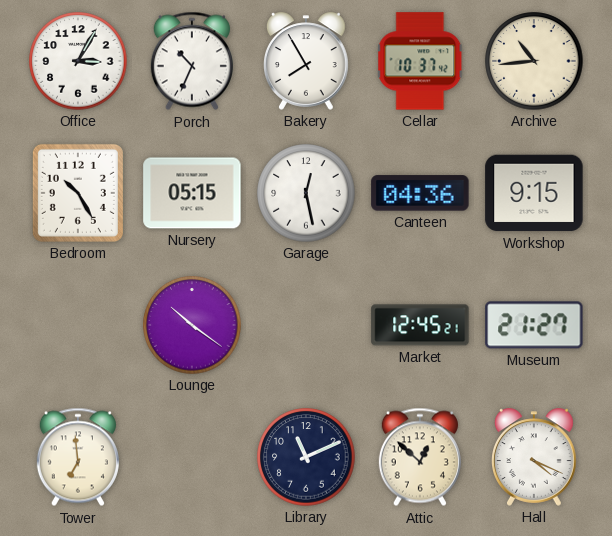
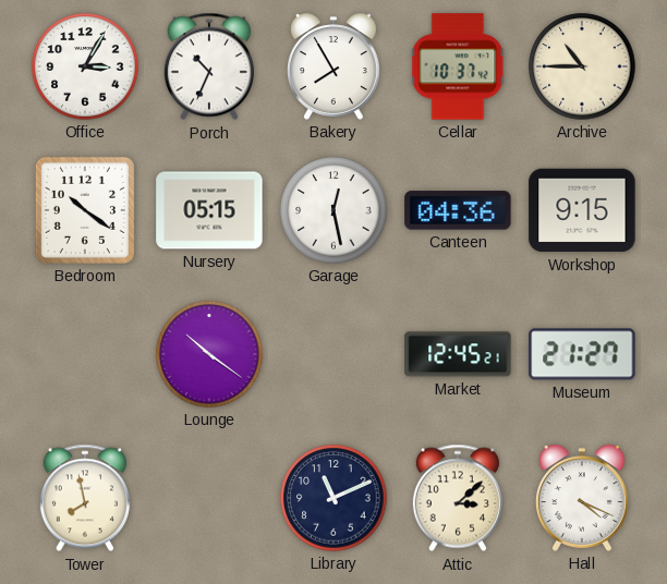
Archive: 10:44 -> 10:45 (582, 66)
Bedroom: 10:25 -> 10:21 (85, 210)
Tower: 6:59 -> 7:58 (85, 498)
Attic: 12:52 -> 3:08 (458, 498)
